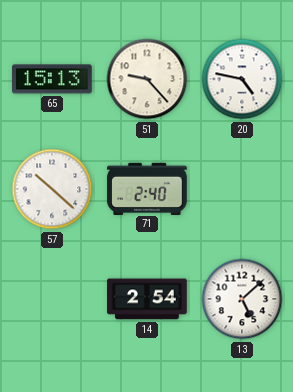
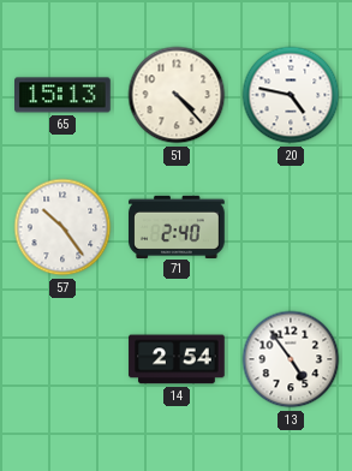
51: 9:23 -> 4:23 (177, 95)
57: 10:22 -> 10:24 (62, 227)
13: 5:08 -> 4:54 (291, 359)
